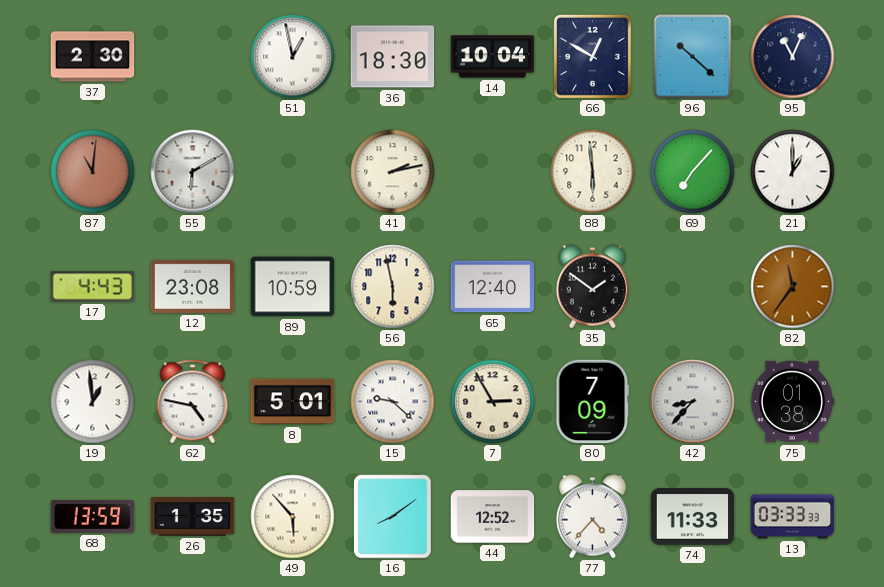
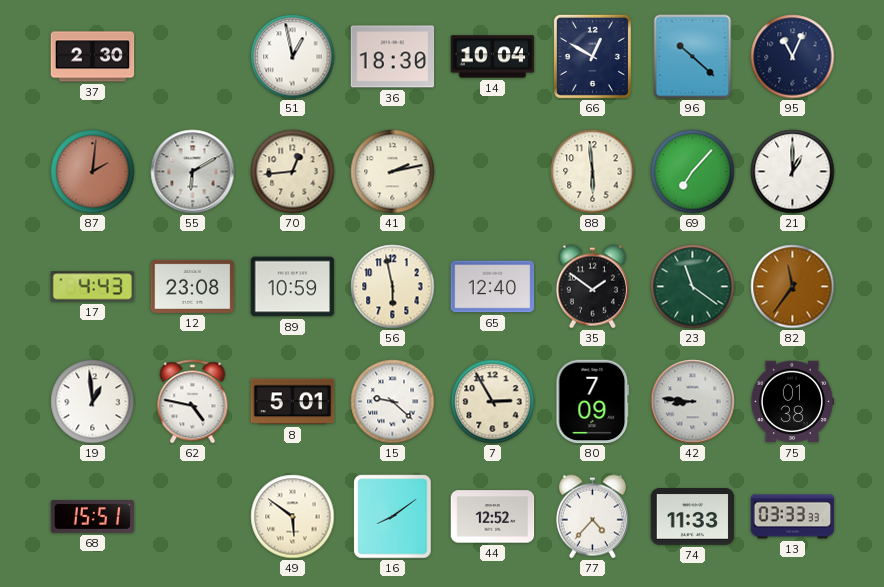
87: 11:01 -> 2:01 (93, 172)
70: none -> 12:44 (293, 172)
23: none -> 11:21 (693, 287)
42: 8:37 -> 8:46 (693, 402)
68: 13:59 -> 15:51 (93, 517)
26: 1:35 -> none (193, 517)
49: 5:53 -> 5:51 (293, 517)
